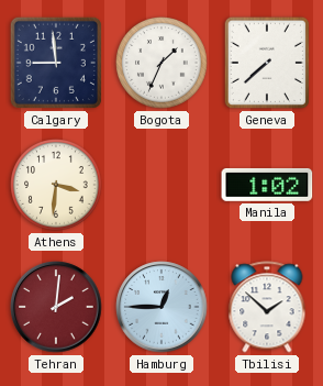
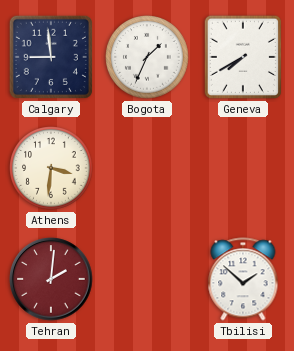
Geneva: 7:38 -> 7:40 (243, 57)
Manila: 1:02 -> none (267, 185)
Hamburg: 12:45 -> none (161, 307)
